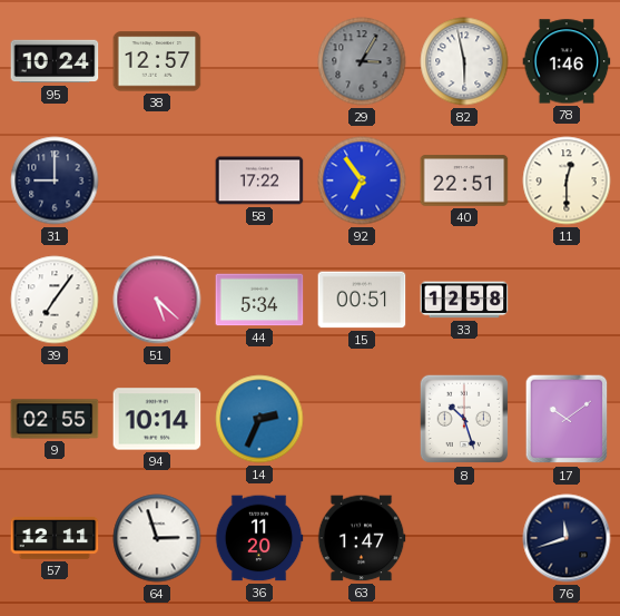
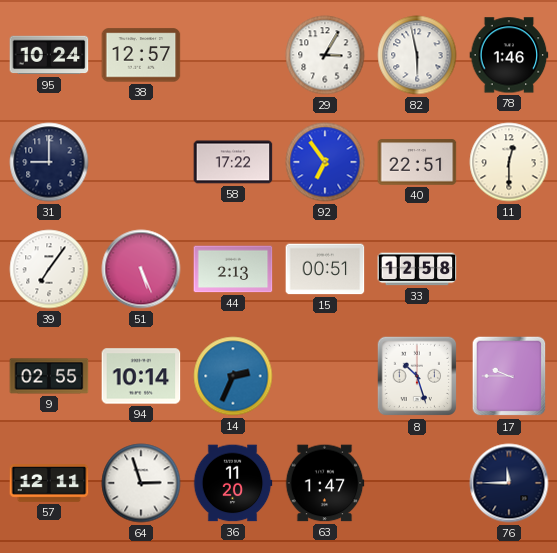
29 dial: grey -> white (325, 55)
51: 5:22 -> 5:26 (141, 269)
44: 5:34 -> 2:13 (233, 269)
17: 10:09 -> 9:45 (509, 376)
76: 11:42 -> 11:45 (509, 483)
